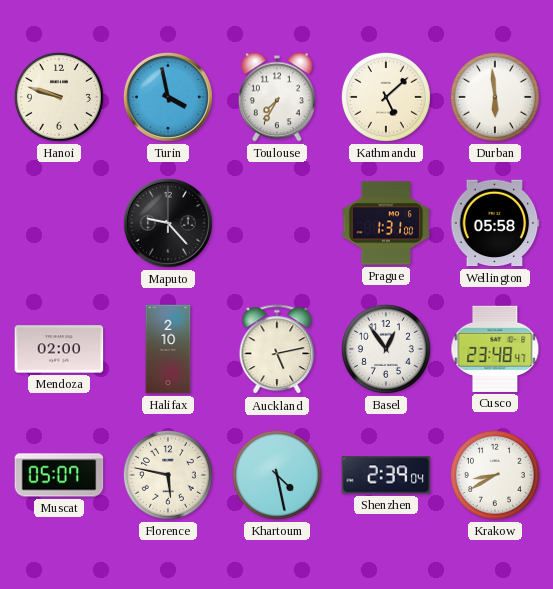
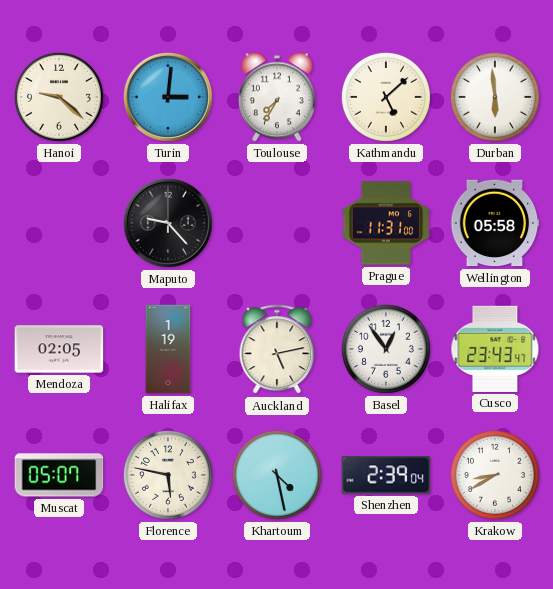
Hanoi: 9:48 -> 9:22 (59, 97)
Turin: 3:58 -> 3:01 (168, 97)
Prague: 1:31 -> 11:31 (386, 223)
Mendoza: 02:00 -> 02:05 (59, 349)
Halifax: 2:10 -> 1:19 (168, 349)
Cusco: 23:48 -> 23:43 (495, 349)
